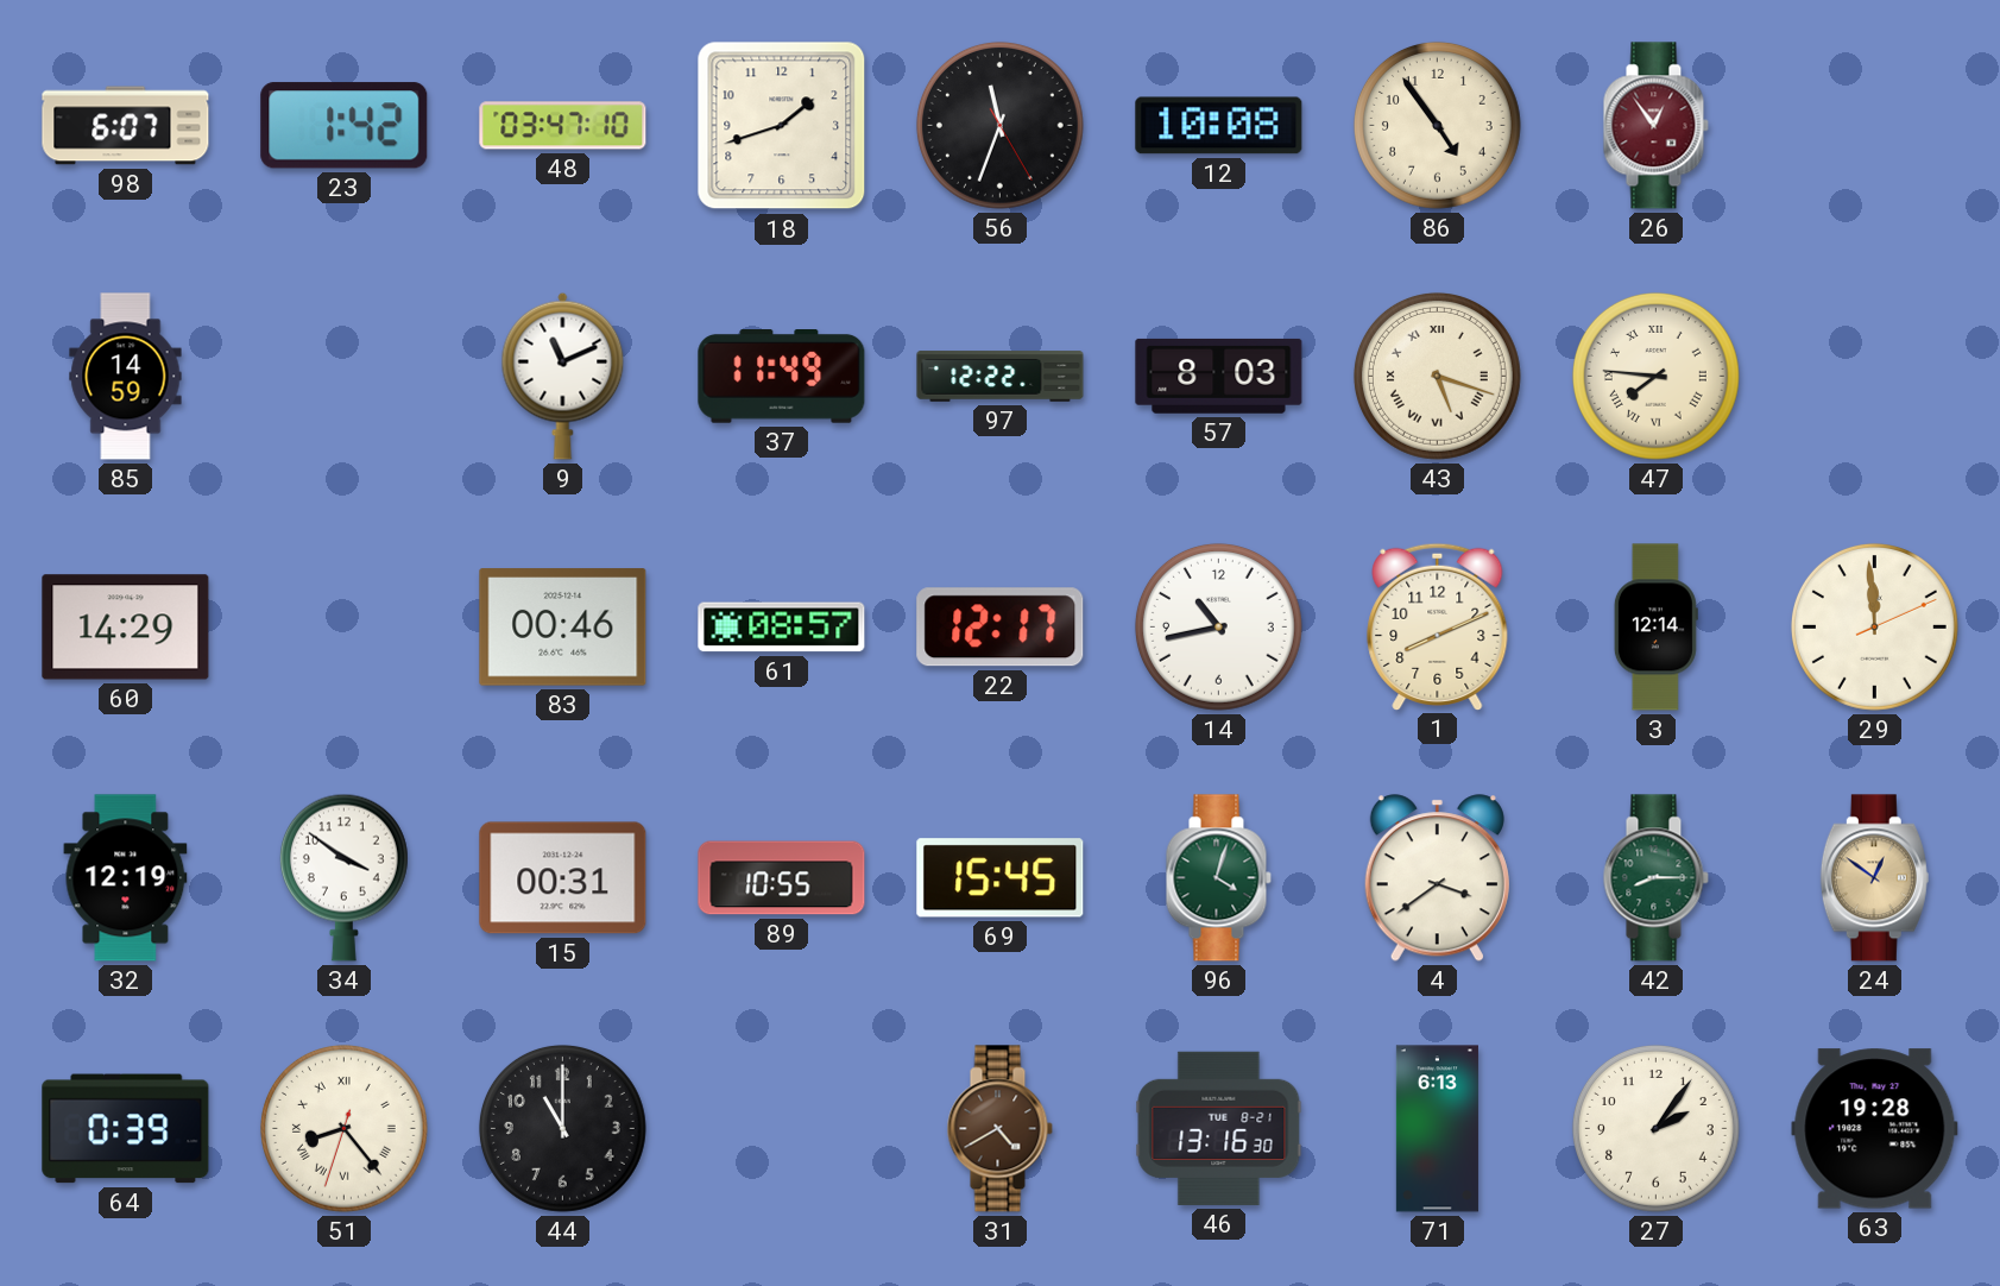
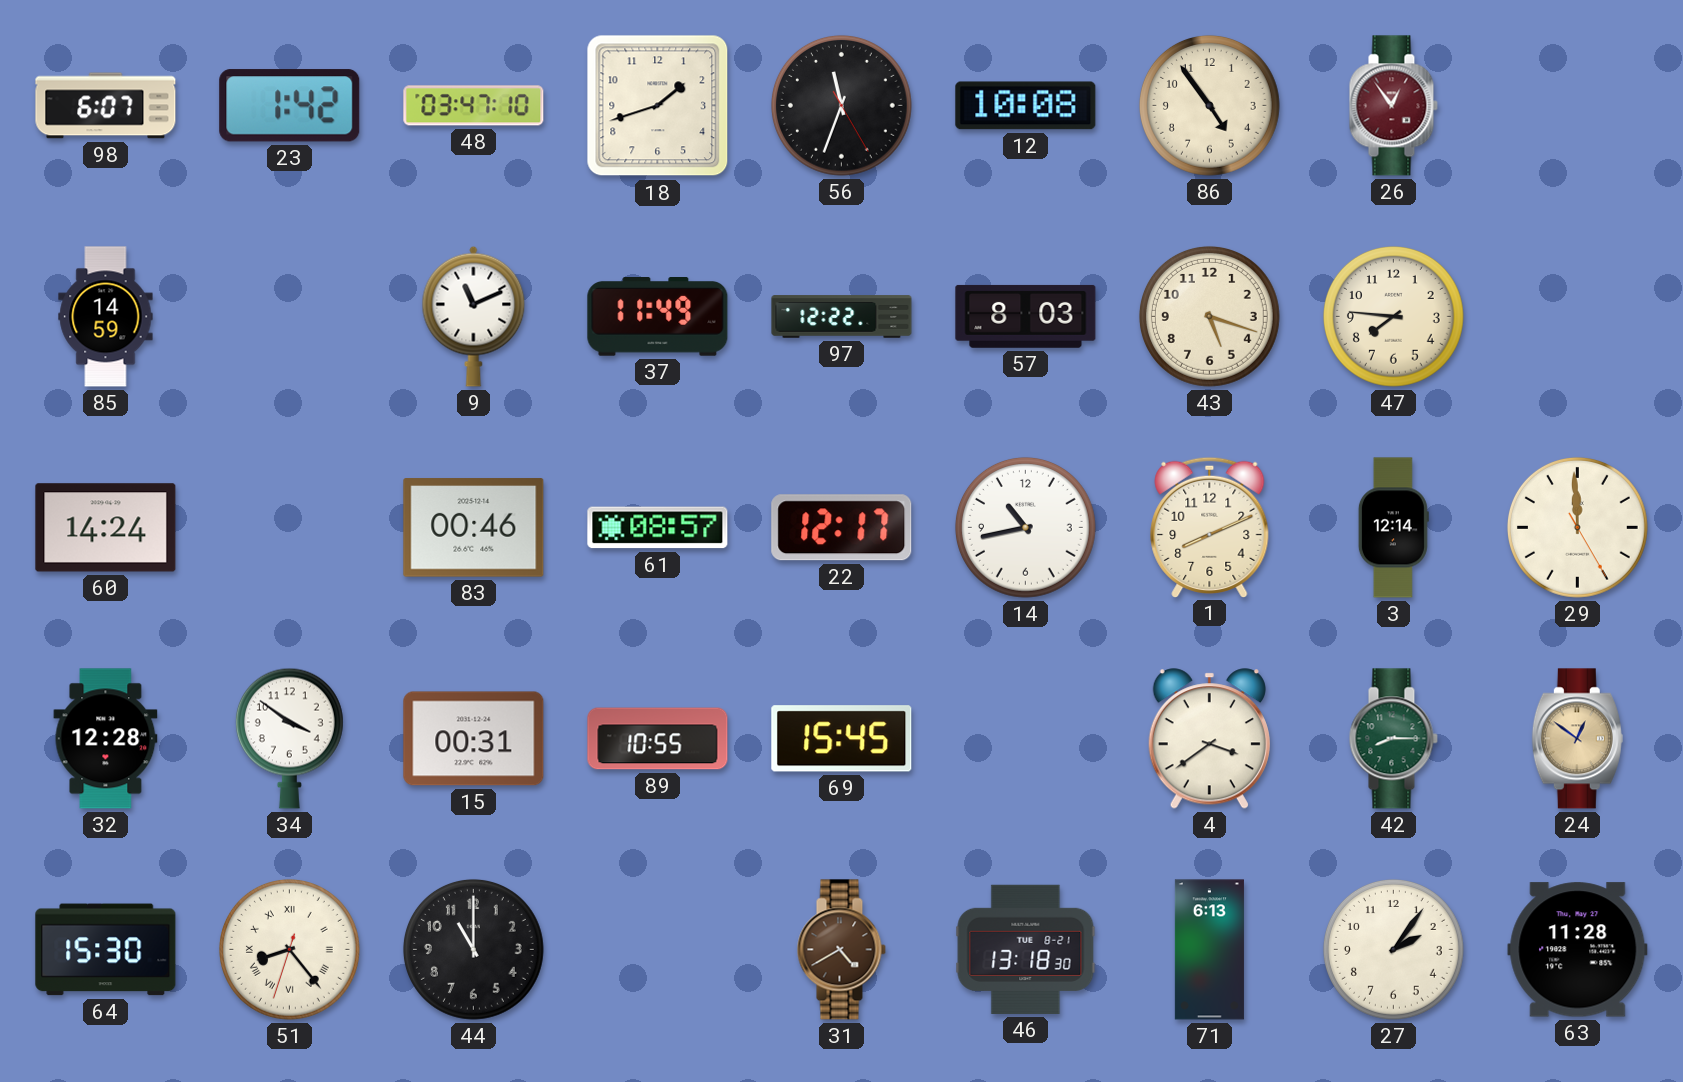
43 numerals: Roman -> Arabic (1209, 316)
47 numerals: Roman -> Arabic (1393, 316)
60: 14:29 -> 14:24 (106, 528)
29: 11:59:11 -> 11:59:25 (1577, 527)
32: 12:19 -> 12:28 (106, 739)
96: 4:03 -> none (1218, 878)
64: 0:39 -> 15:30 (106, 950)
46: 13:16 -> 13:18 (1026, 949)
63: 19:28 -> 11:28 (1578, 950)
